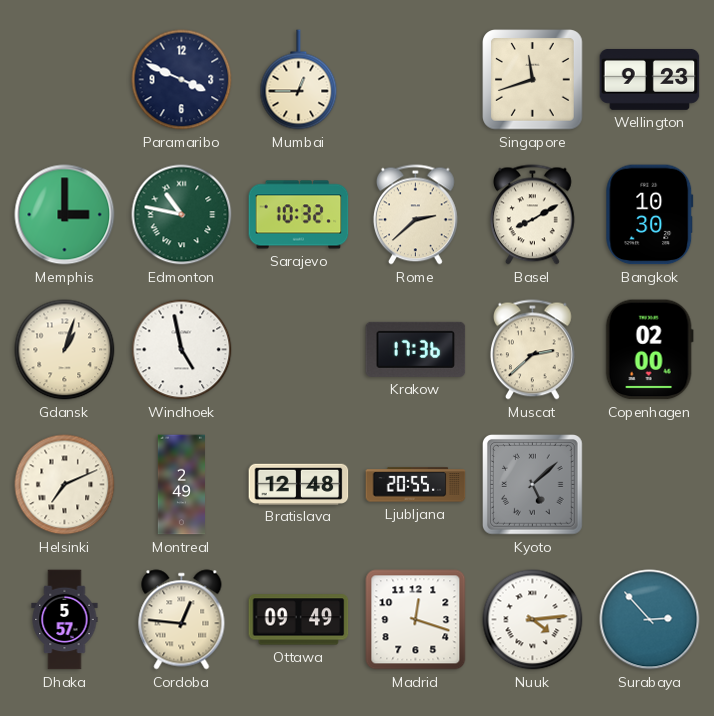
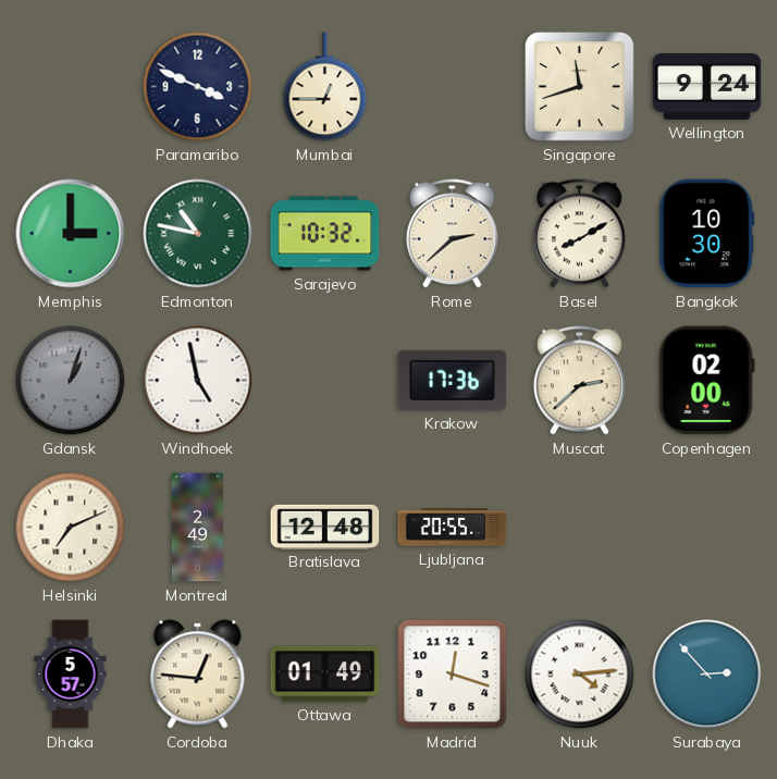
Wellington: 9:23 -> 9:24 (707, 86)
Gdansk dial: cream -> grey (71, 381)
Kyoto: 5:08 -> none (533, 485)
Ottawa: 09:49 -> 01:49 (325, 675)
